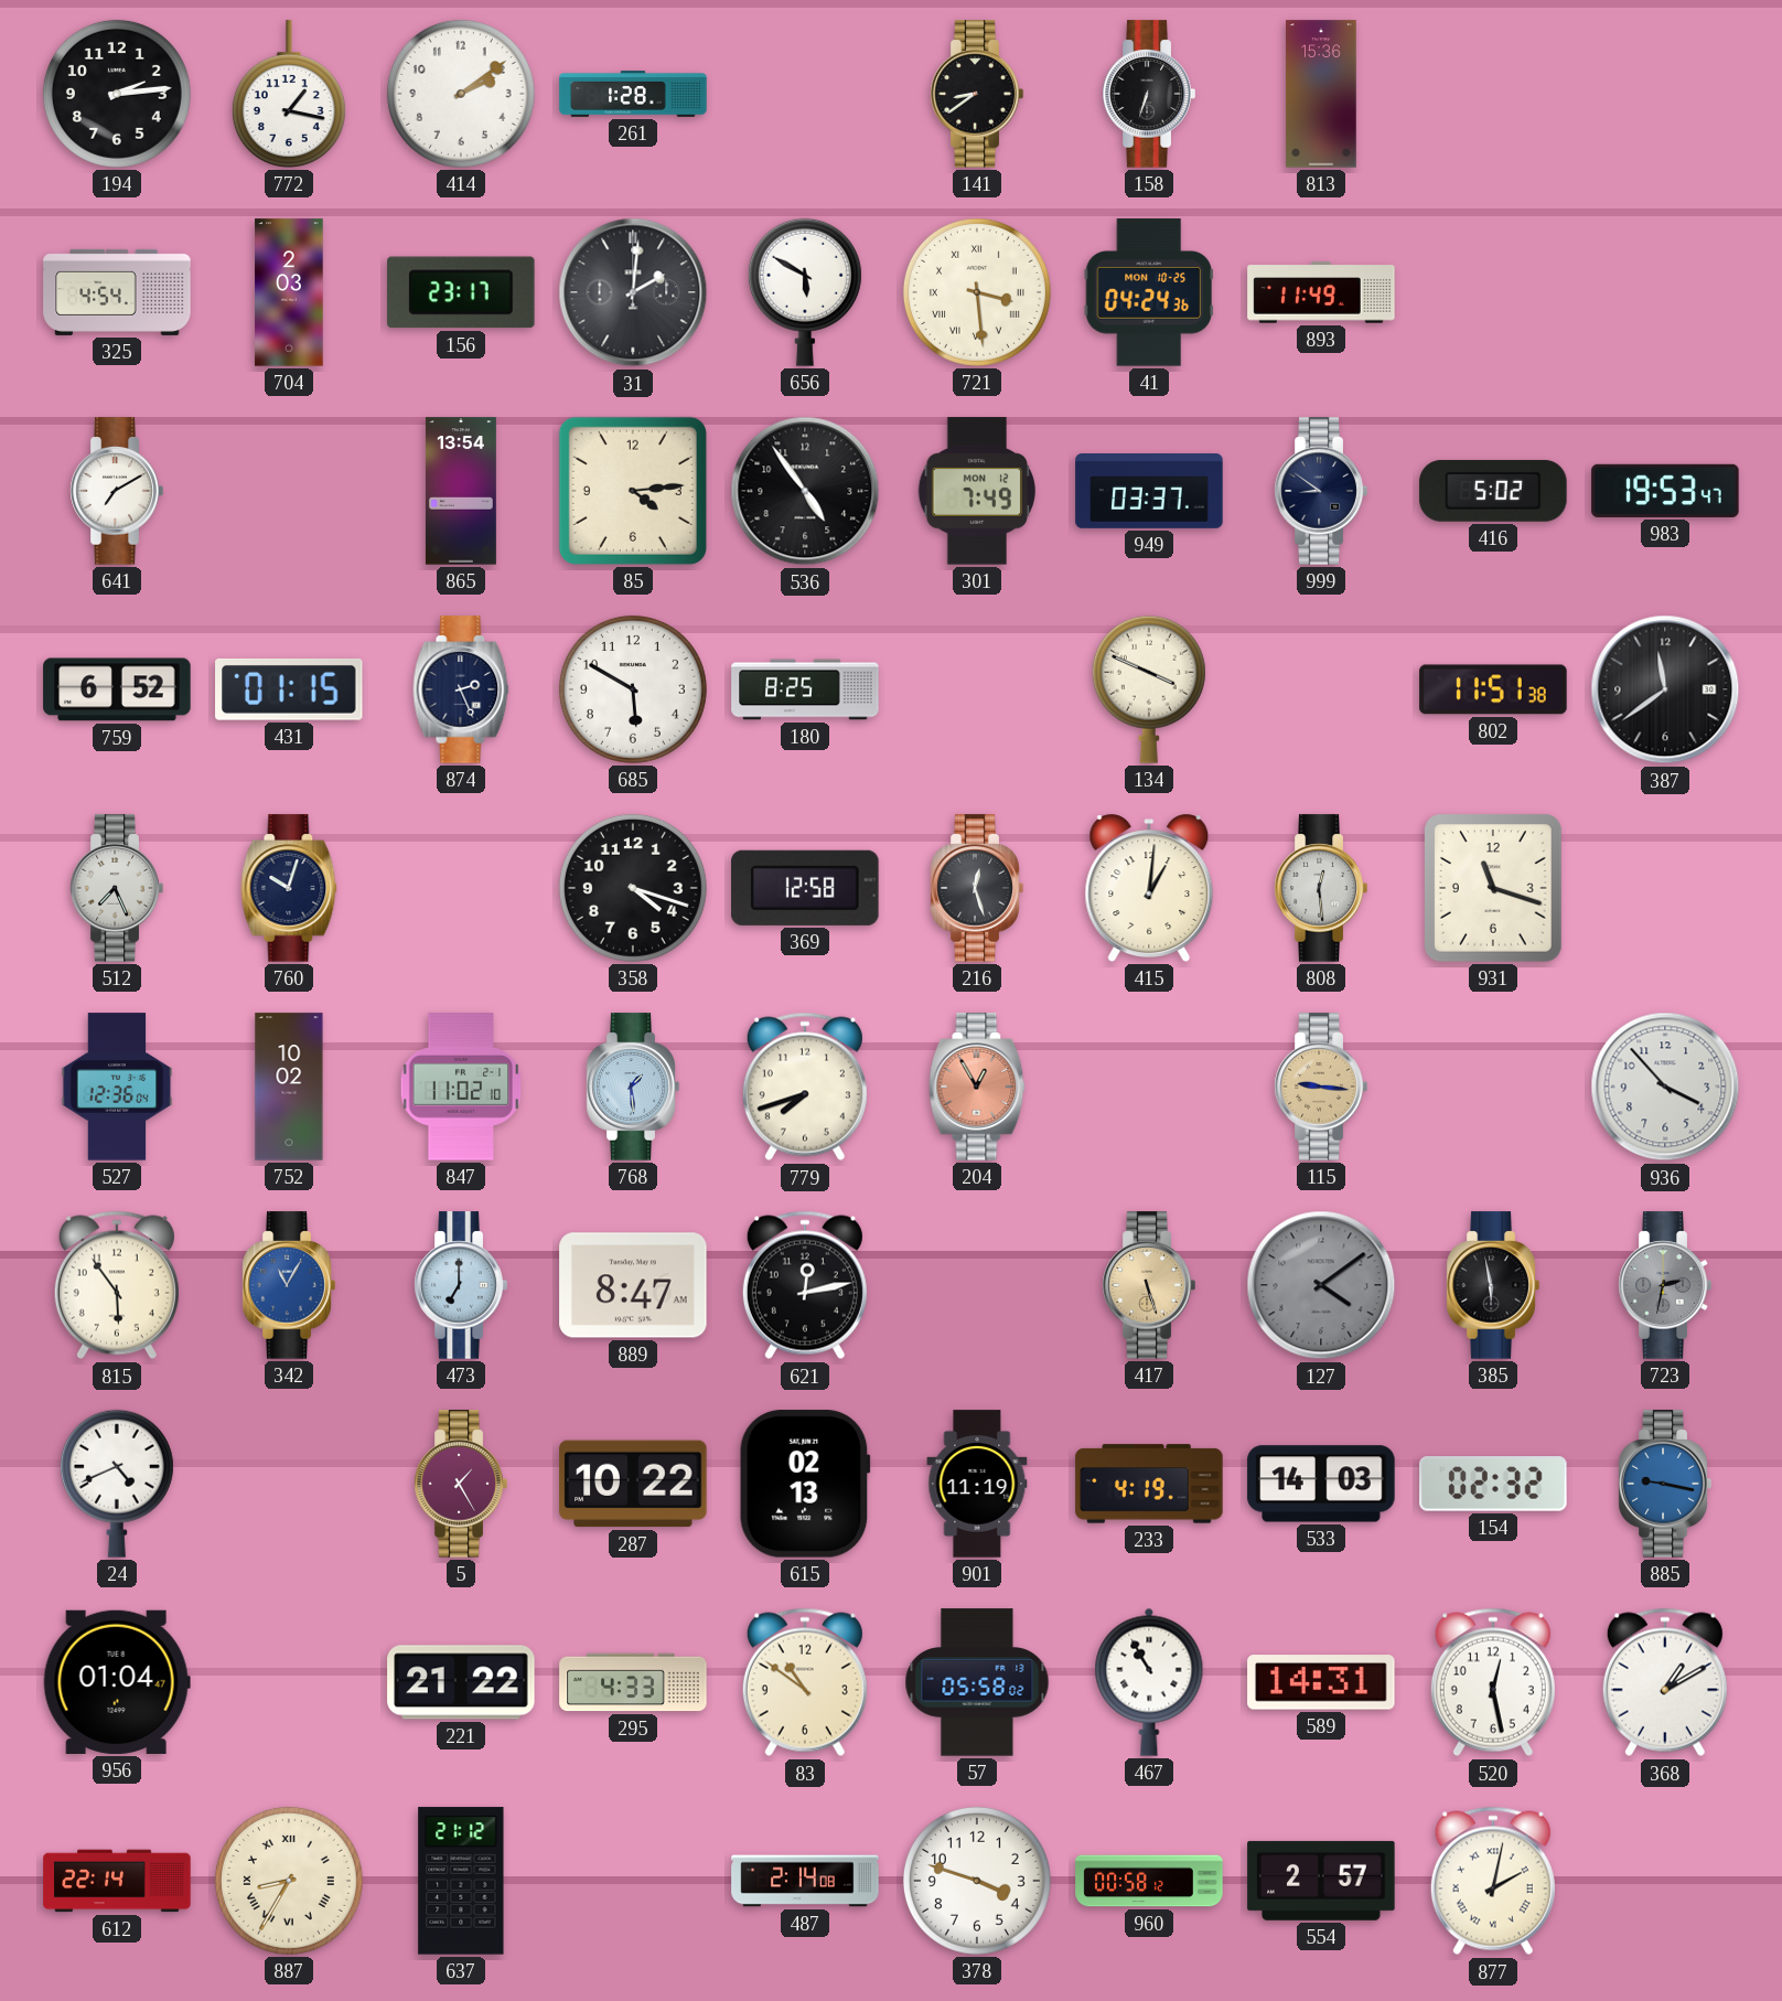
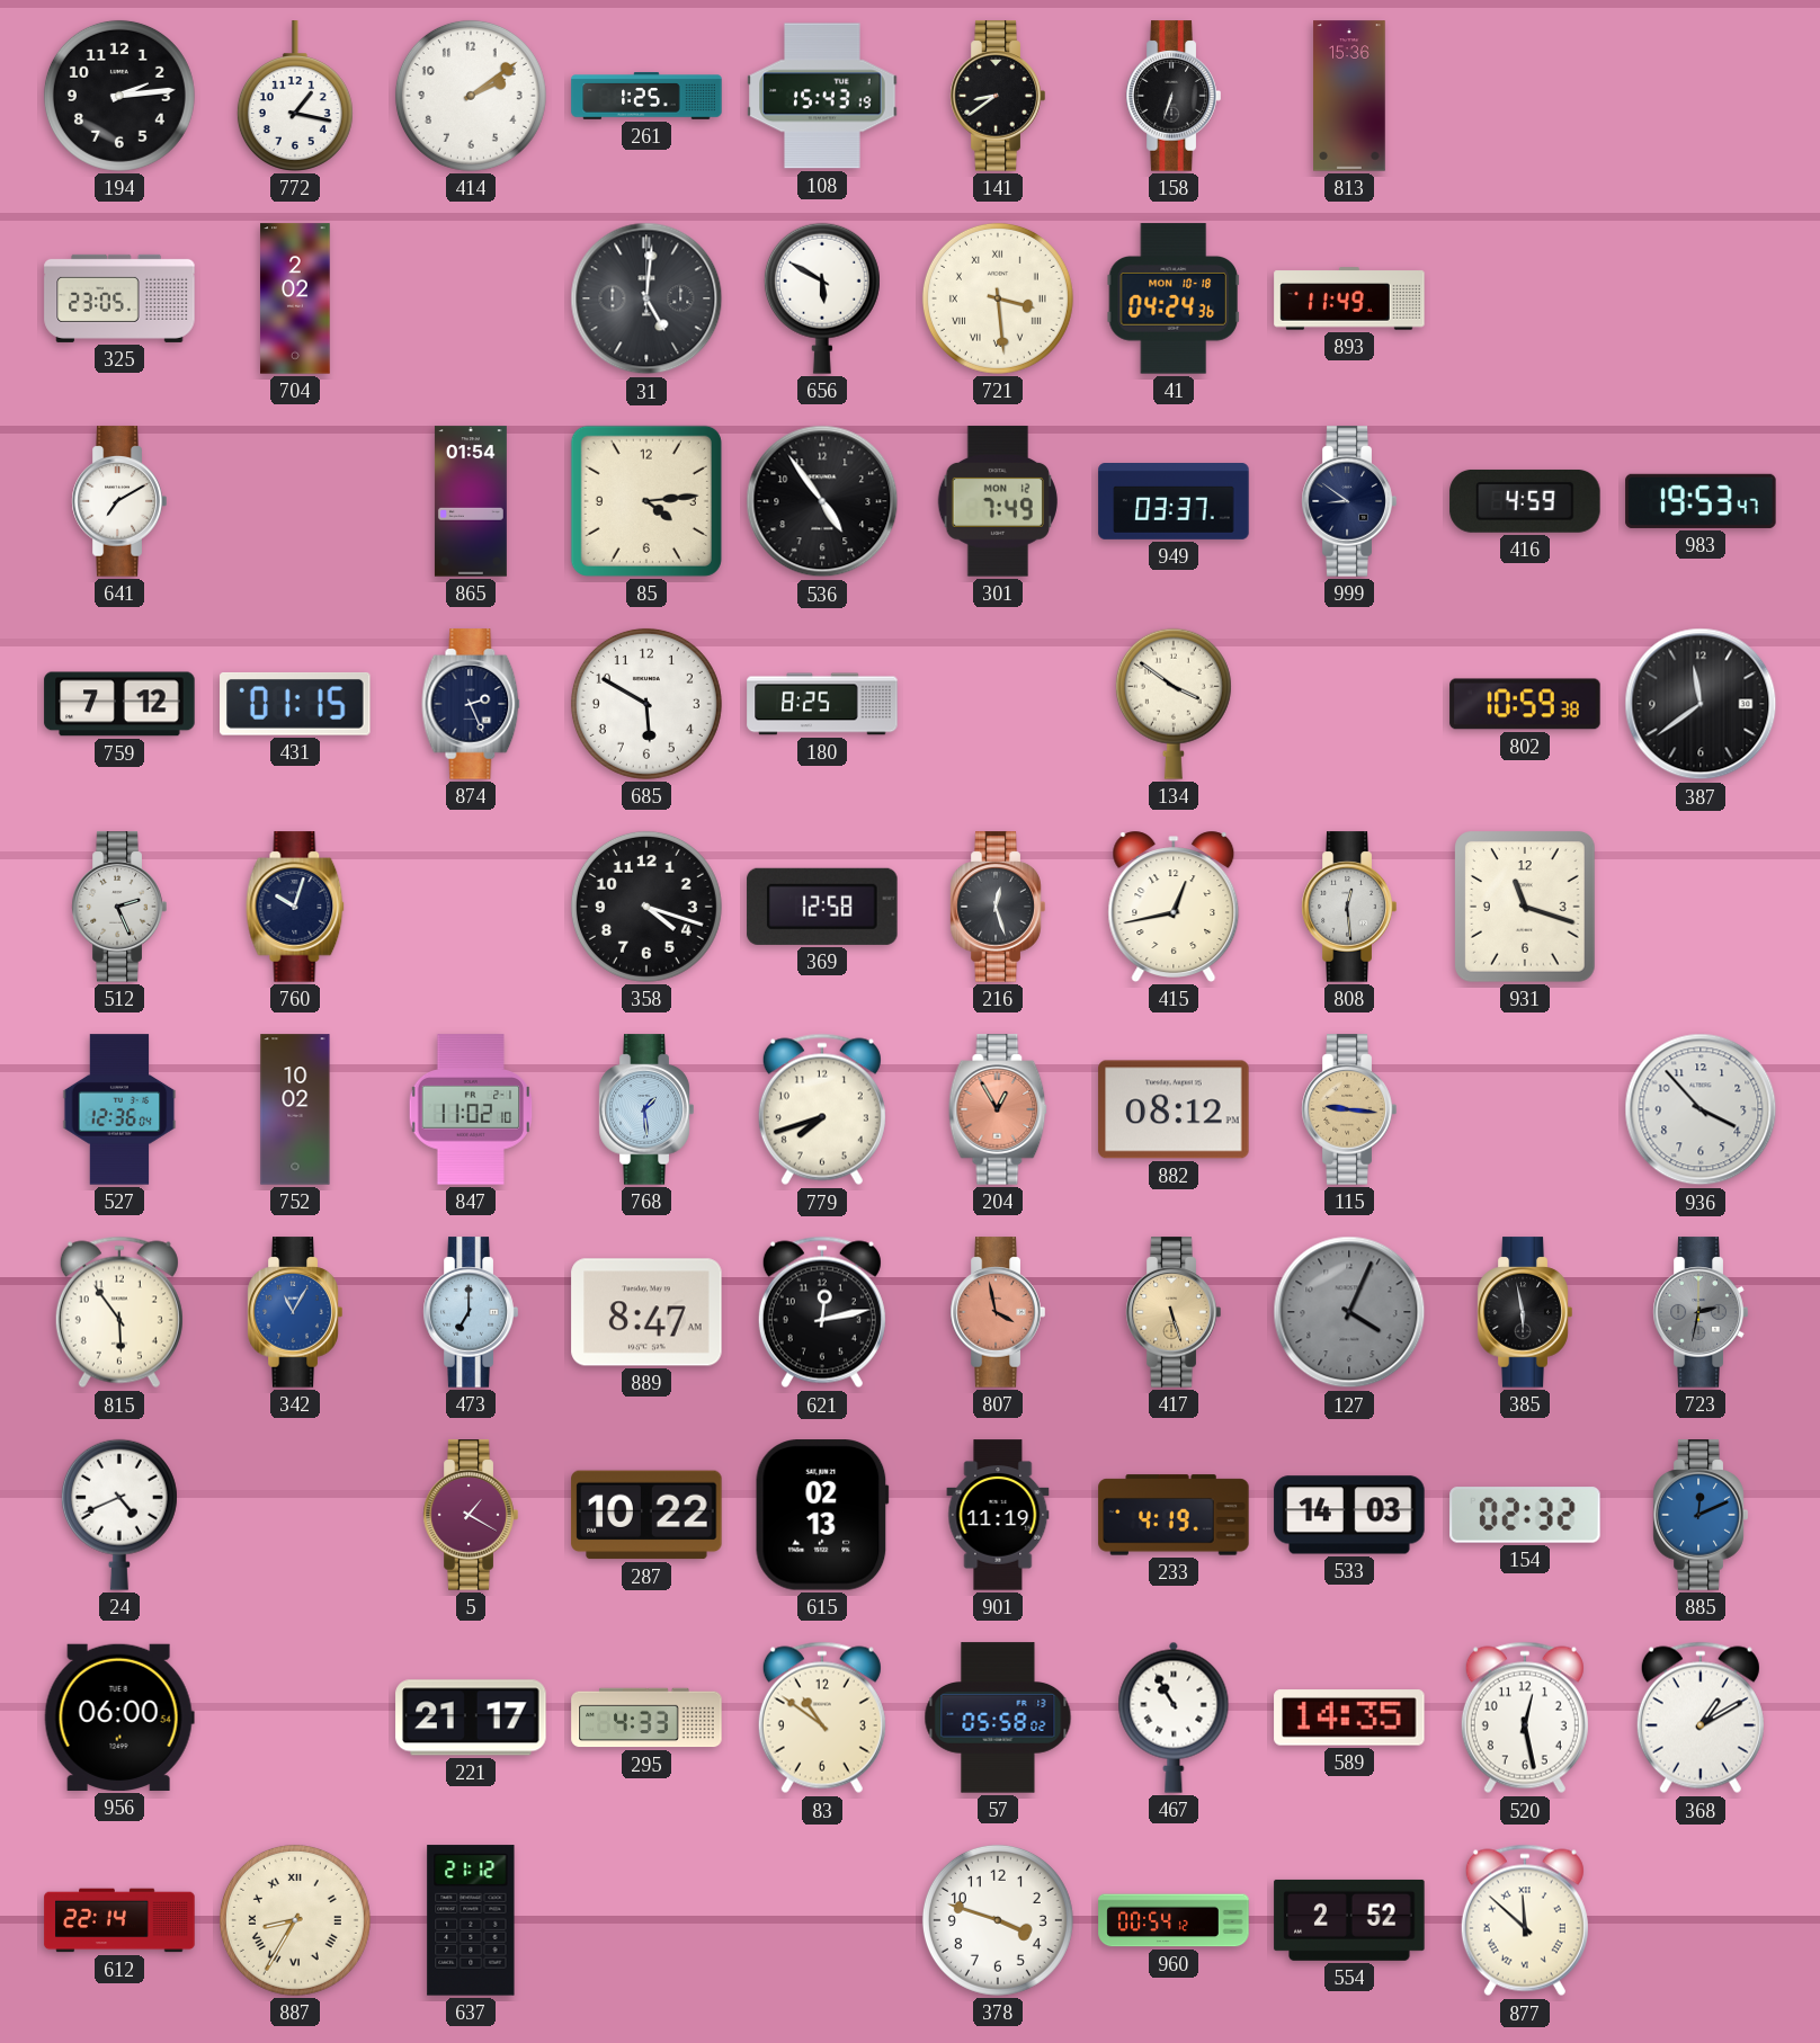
261: 1:28 -> 1:25 (646, 96)
108: none -> 15:43 (822, 96)
325: 4:54 -> 23:05 (119, 298)
704: 2:03 -> 2:02 (295, 298)
156: 23:17 -> none (461, 292)
31: 2:01 -> 5:01 (646, 298)
41 date: MON 10-25 -> MON 10-18 (1174, 298)
865: 13:54 -> 01:54 (471, 501)
416: 5:02 -> 4:59 (1525, 501)
759: 6:52 -> 7:12 (119, 704)
134: 3:49 -> 3:51 (1174, 704)
802: 11:51 -> 10:59 (1525, 704)
512: 7:26 -> 2:26 (119, 907)
415: 1:01 -> 12:43 (1174, 907)
882: none -> 08:12 (1174, 1109)
807: none -> 3:58 (998, 1312)
127: 4:09 -> 4:04 (1349, 1312)
5: 1:25 -> 1:20 (471, 1515)
885: 9:17 -> 12:11 (1701, 1515)
956: 01:04 -> 06:00 (119, 1718)
221: 21:22 -> 21:17 (471, 1718)
589: 14:31 -> 14:35 (1349, 1718)
487: 2:14 -> none (805, 1881)
960: 00:58 -> 00:54 (1174, 1920)
554: 2:57 -> 2:52 (1349, 1920)
877: 2:02 -> 11:52 (1525, 1920)
